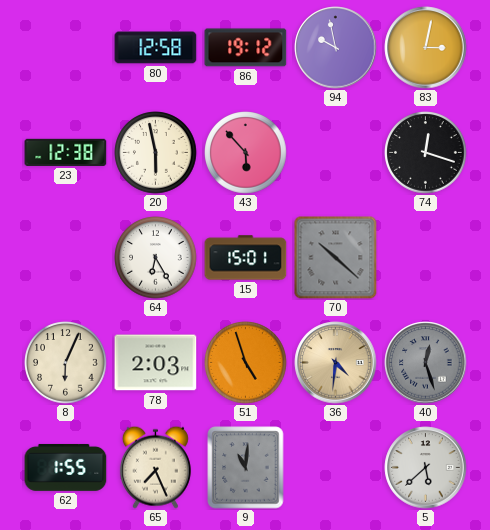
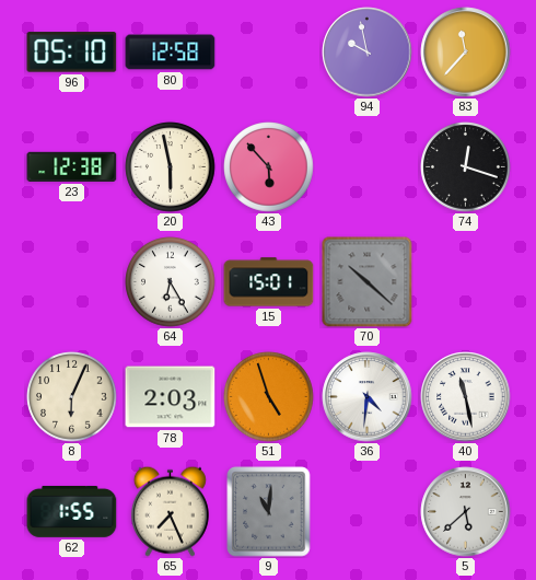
96: none -> 05:10 (72, 53)
86: 19:12 -> none (246, 48)
83: 3:02 -> 11:37 (466, 53)
36 dial: champagne -> white (368, 397)
40: 12:27 -> 11:28 (466, 397)
40 dial: grey -> white (466, 397)
